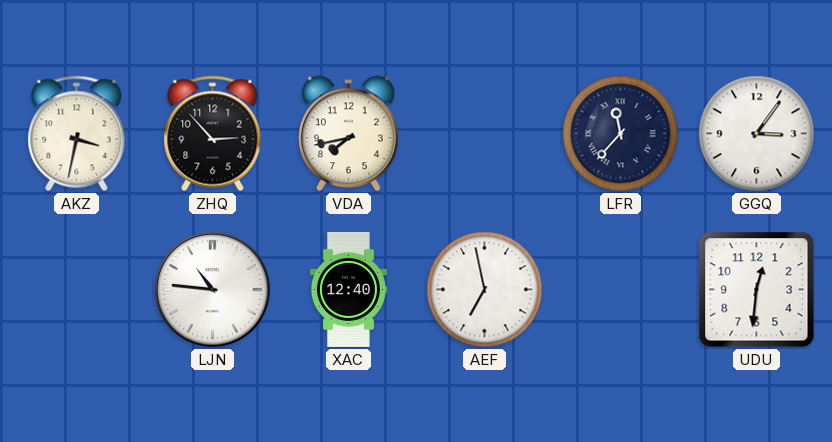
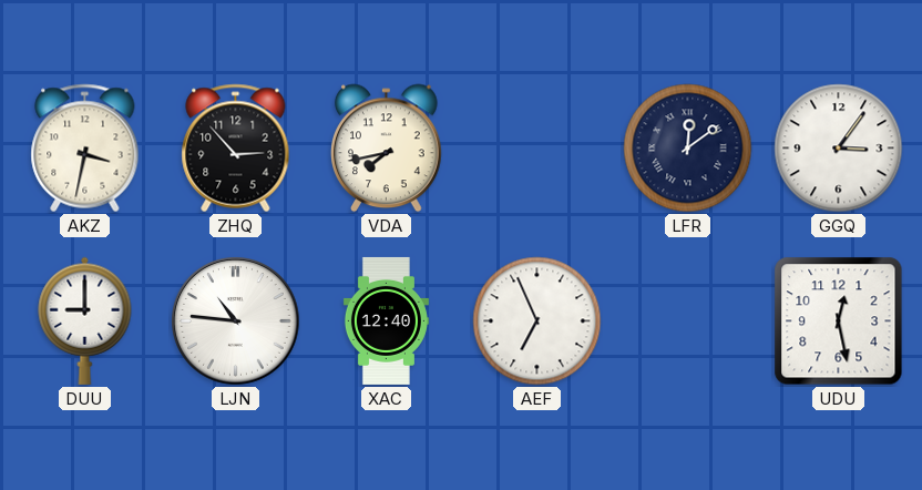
LFR: 11:37 -> 12:09 (688, 149)
DUU: none -> 9:00 (85, 320)
AEF: 6:58 -> 6:56 (537, 321)
UDU: 12:31 -> 12:28 (839, 321)
